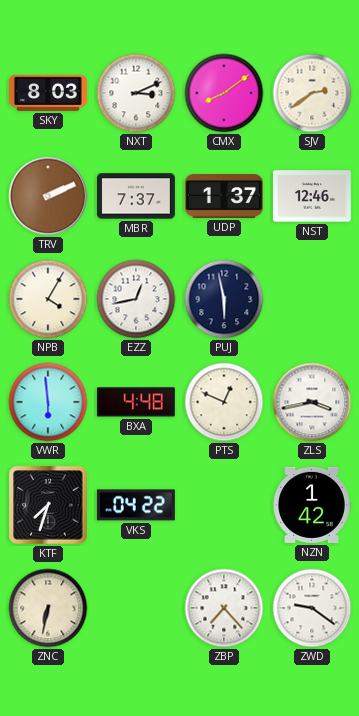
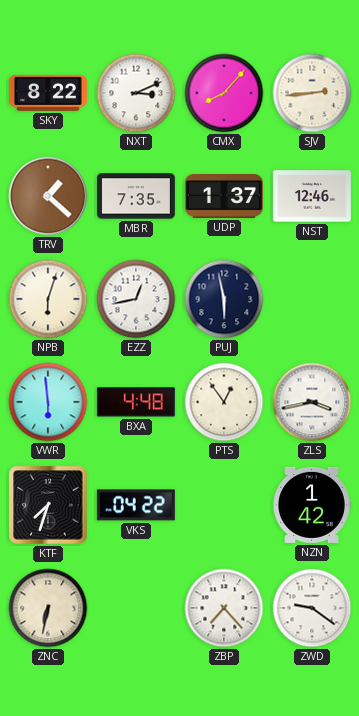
SKY: 8:03 -> 8:22 (48, 93)
CMX: 8:09 -> 8:07 (224, 93)
SJV: 2:39 -> 2:44 (312, 93)
TRV: 2:11 -> 1:22 (48, 196)
MBR: 7:37 -> 7:35 (136, 196)
NPB: 4:05 -> 6:03 (48, 299)
PTS: 12:49 -> 12:54 (224, 402)
